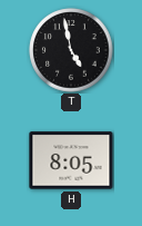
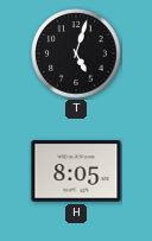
T: 4:58 -> 5:03 (76, 53)
